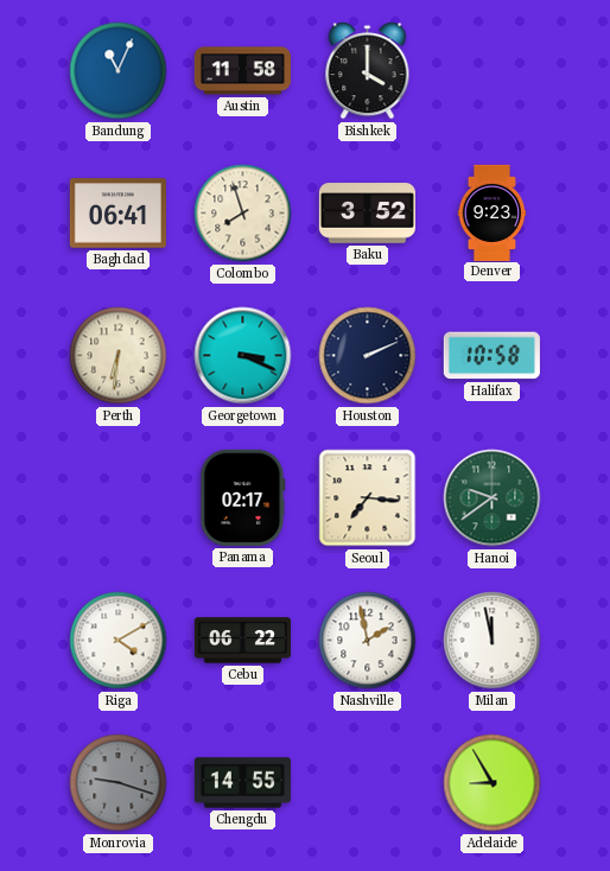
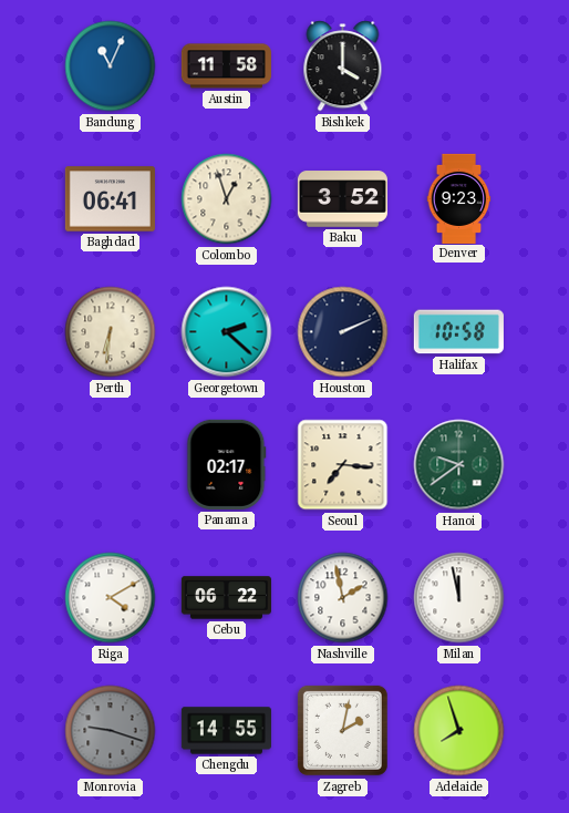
Colombo: 7:57 -> 12:57 (227, 199)
Georgetown: 3:19 -> 2:22 (227, 332)
Zagreb: none -> 2:02 (342, 730)
Adelaide: 8:55 -> 7:57 (459, 731)
